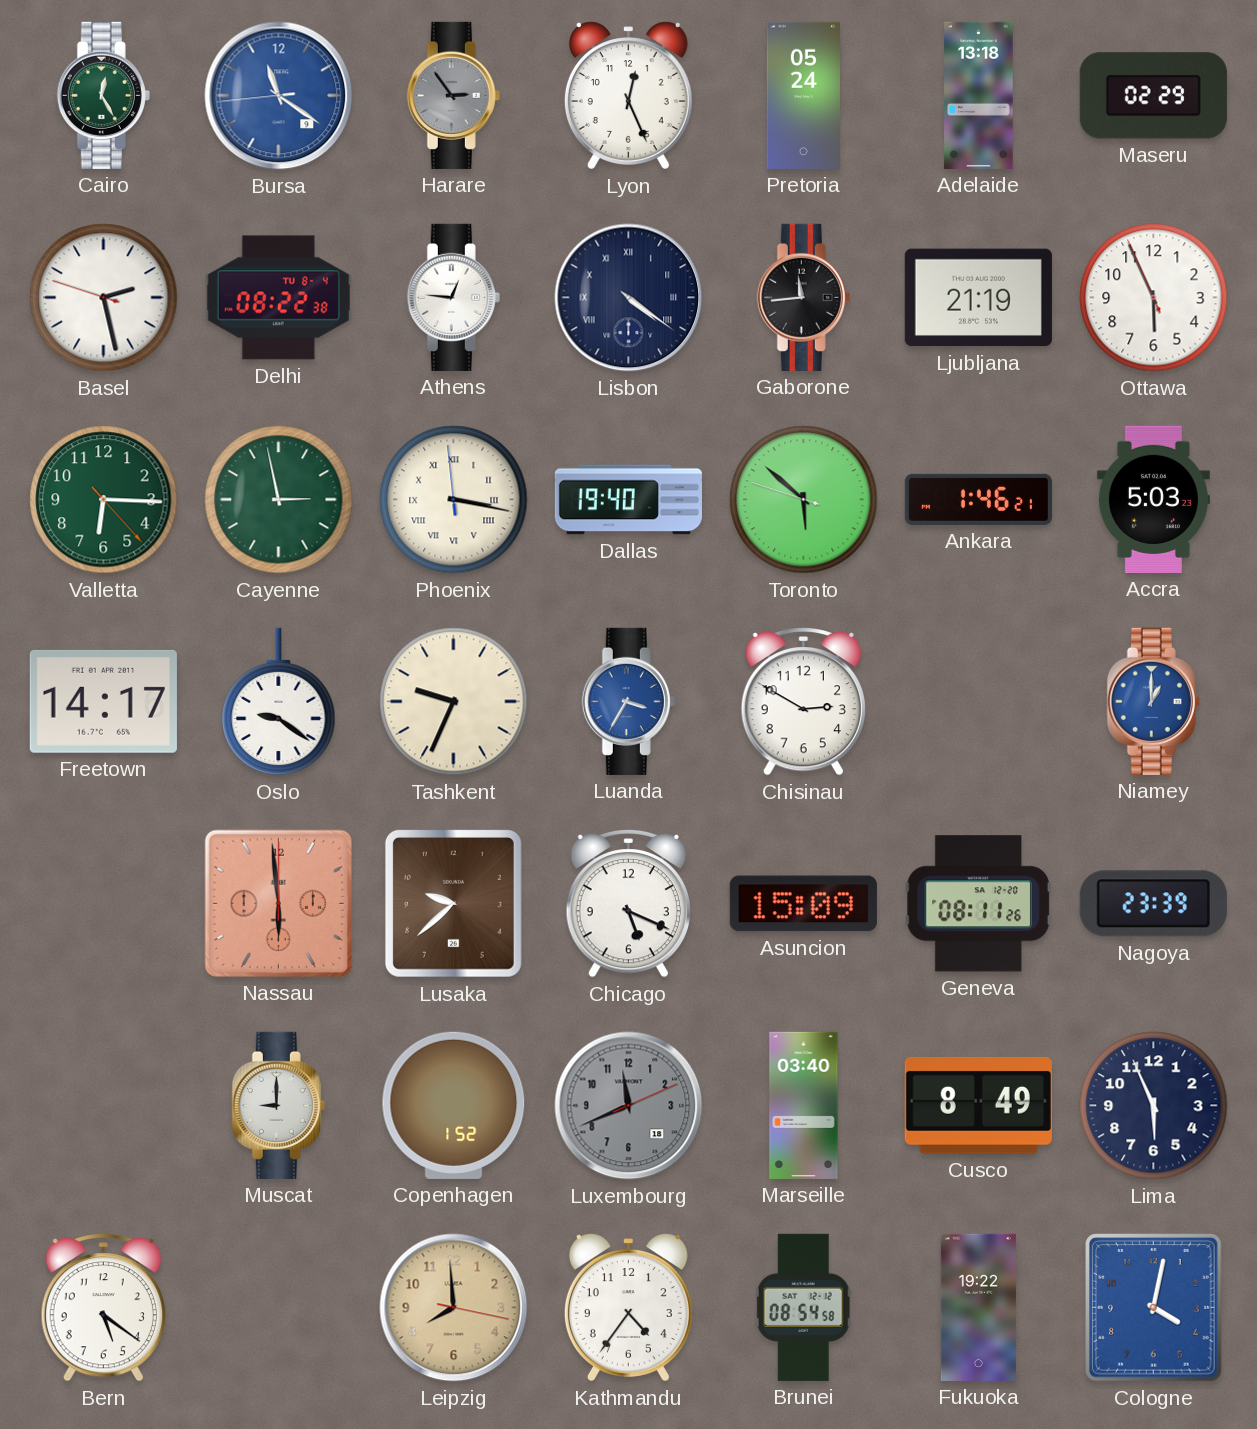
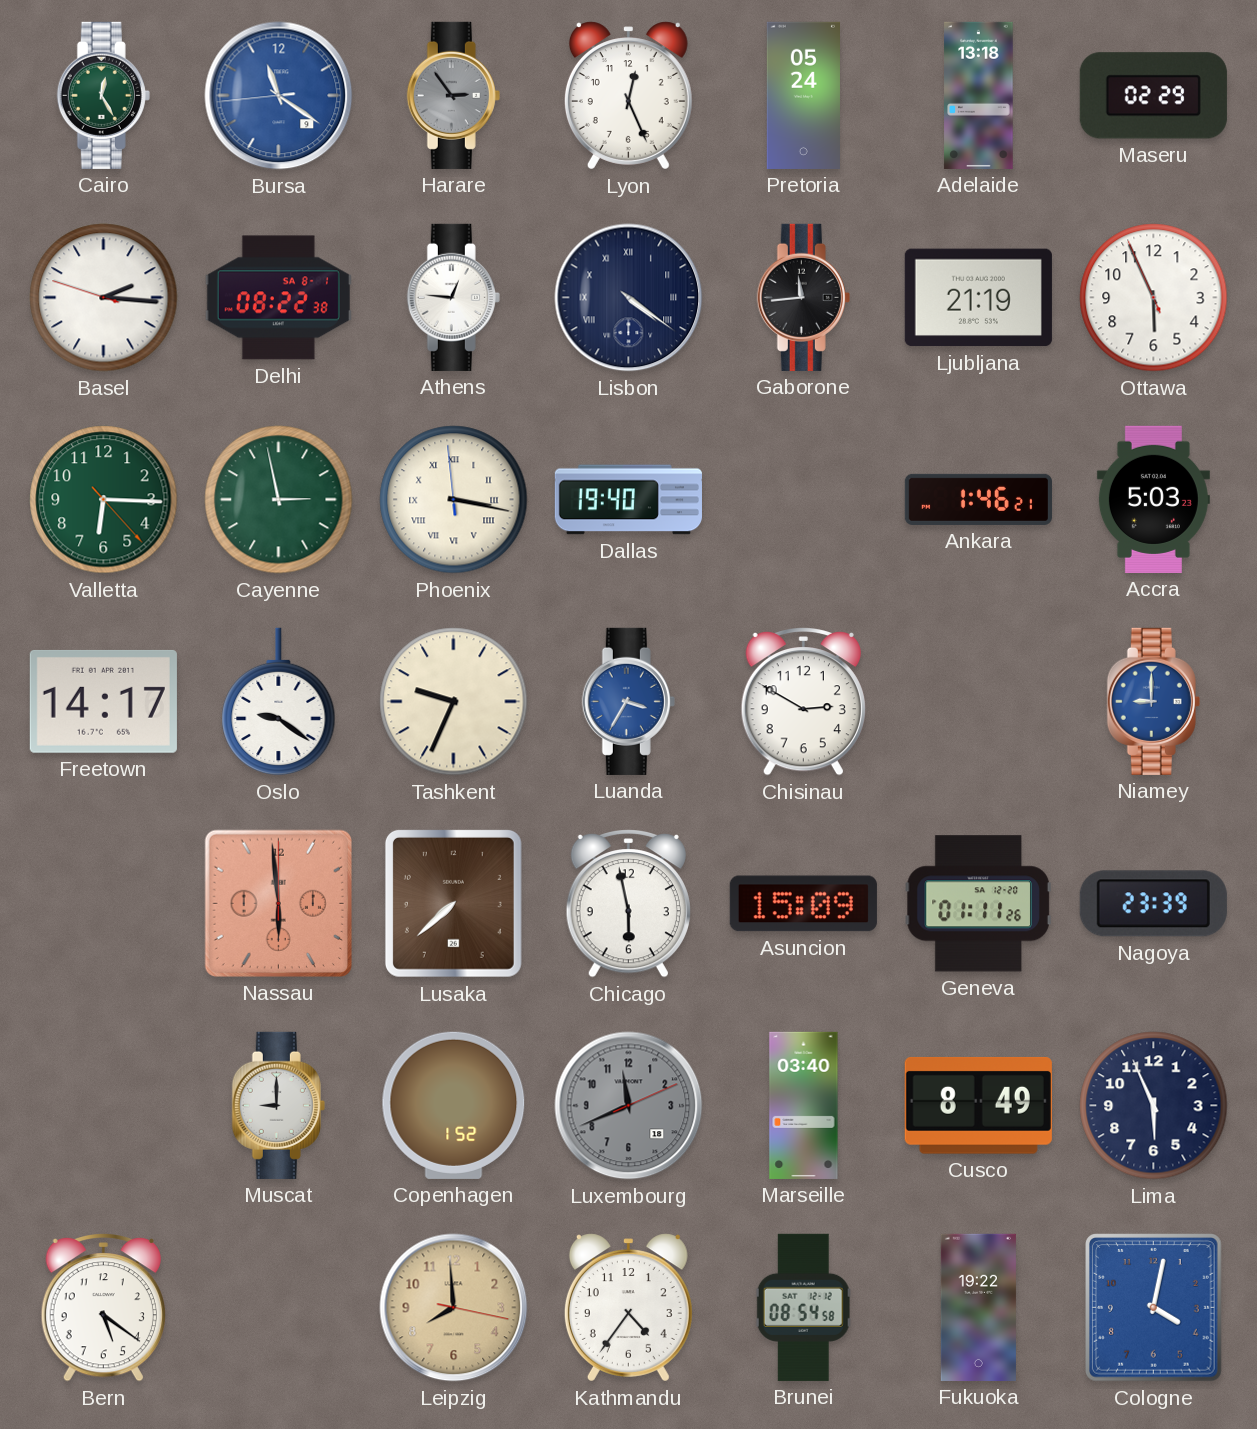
Basel: 2:27 -> 2:15 (104, 298)
Delhi date: TU 8-4 -> SA 8-1 (278, 298)
Toronto: 5:51 -> none (804, 500)
Niamey: 1:00 -> 9:00 (1153, 701)
Lusaka: 9:38 -> 7:38 (453, 903)
Chicago: 5:19 -> 5:58 (628, 904)
Geneva: 08:11 -> 01:11 (978, 904)
